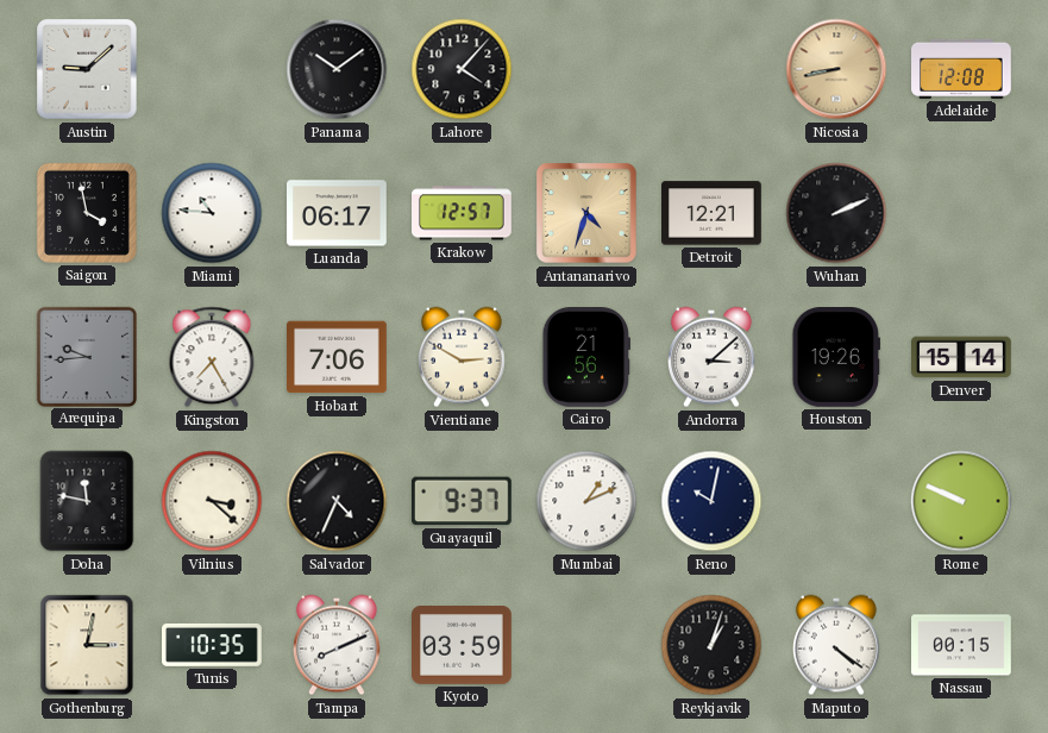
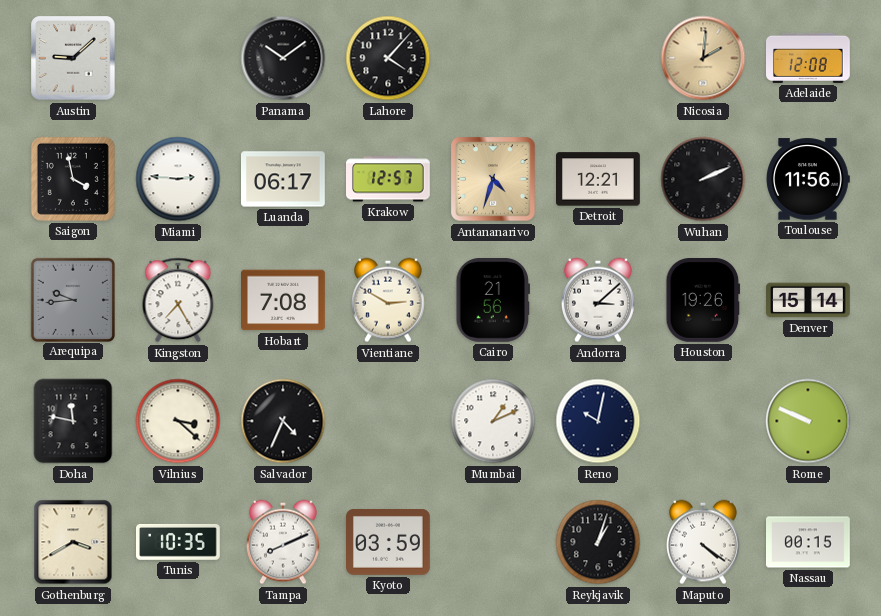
Nicosia: 8:43 -> 2:01 (703, 58)
Miami: 10:46 -> 2:46 (178, 179)
Toulouse: none -> 11:56 (808, 179)
Hobart: 7:06 -> 7:08 (284, 300)
Guayaquil: 9:37 -> none (462, 501)
Gothenburg: 3:02 -> 3:40 (73, 542)
